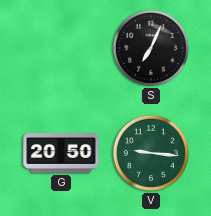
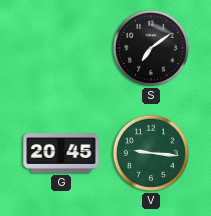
S: 7:04 -> 7:09 (151, 48)
G: 20:50 -> 20:45 (61, 153)
